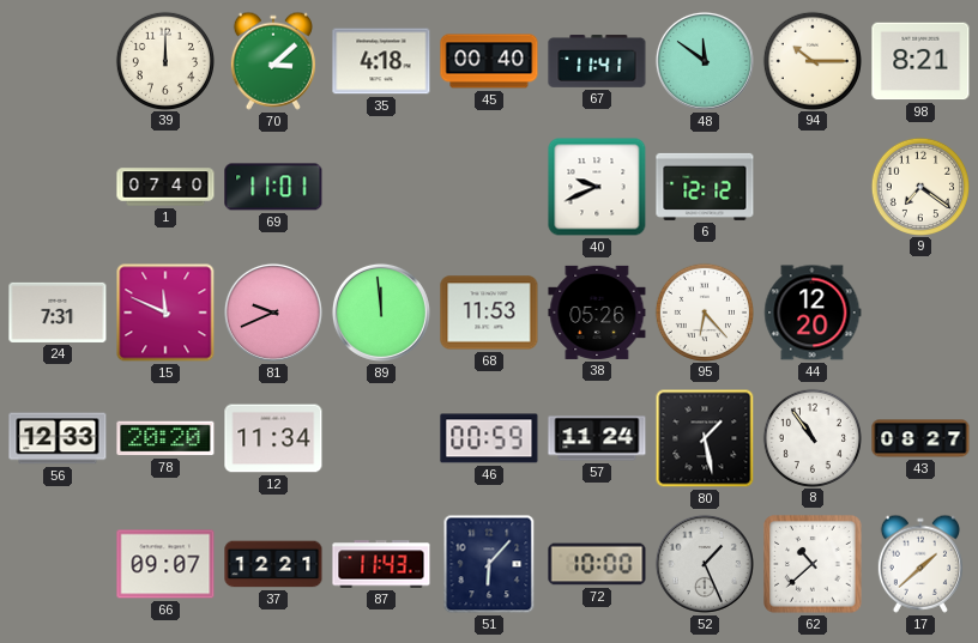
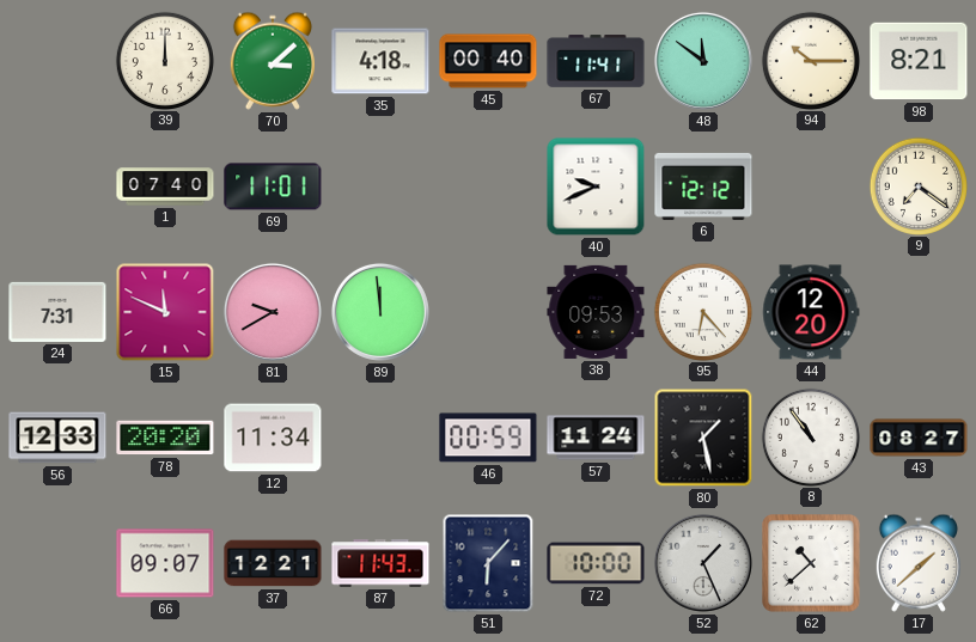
81: 9:41 -> 9:40 (273, 312)
68: 11:53 -> none (489, 313)
38: 05:26 -> 09:53 (596, 312)
